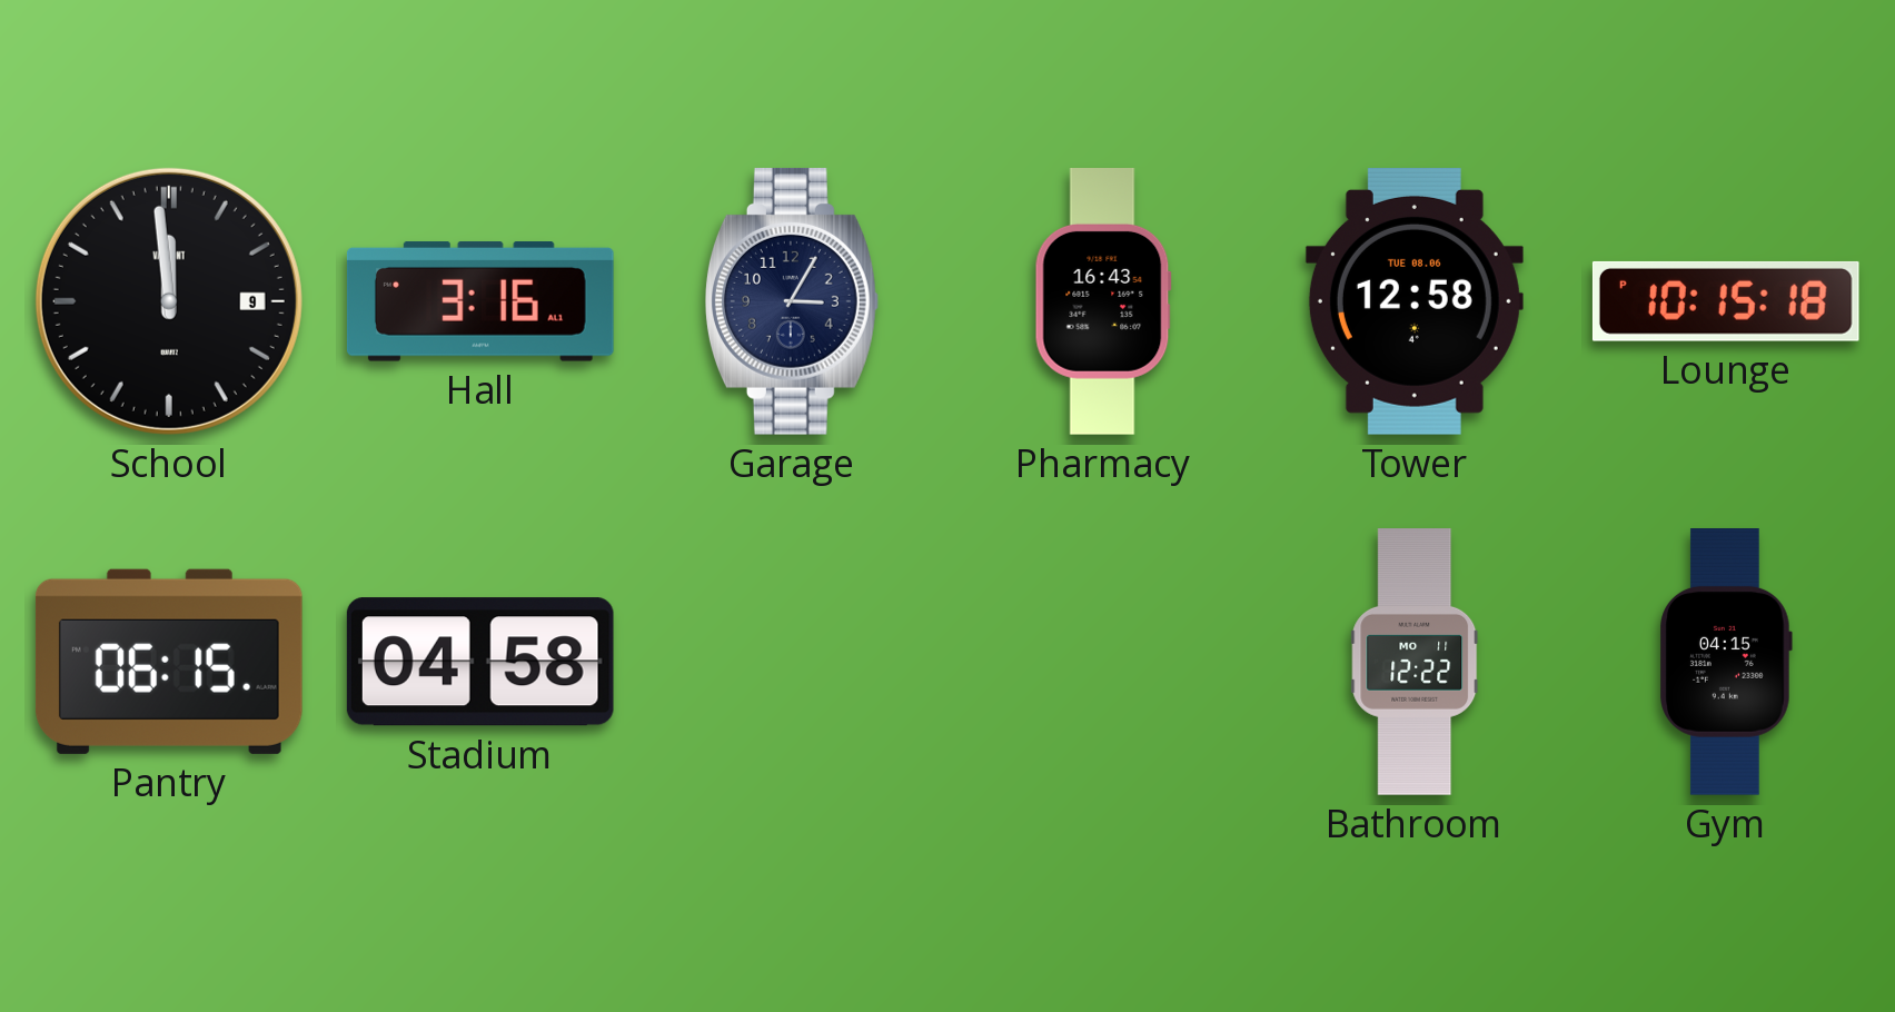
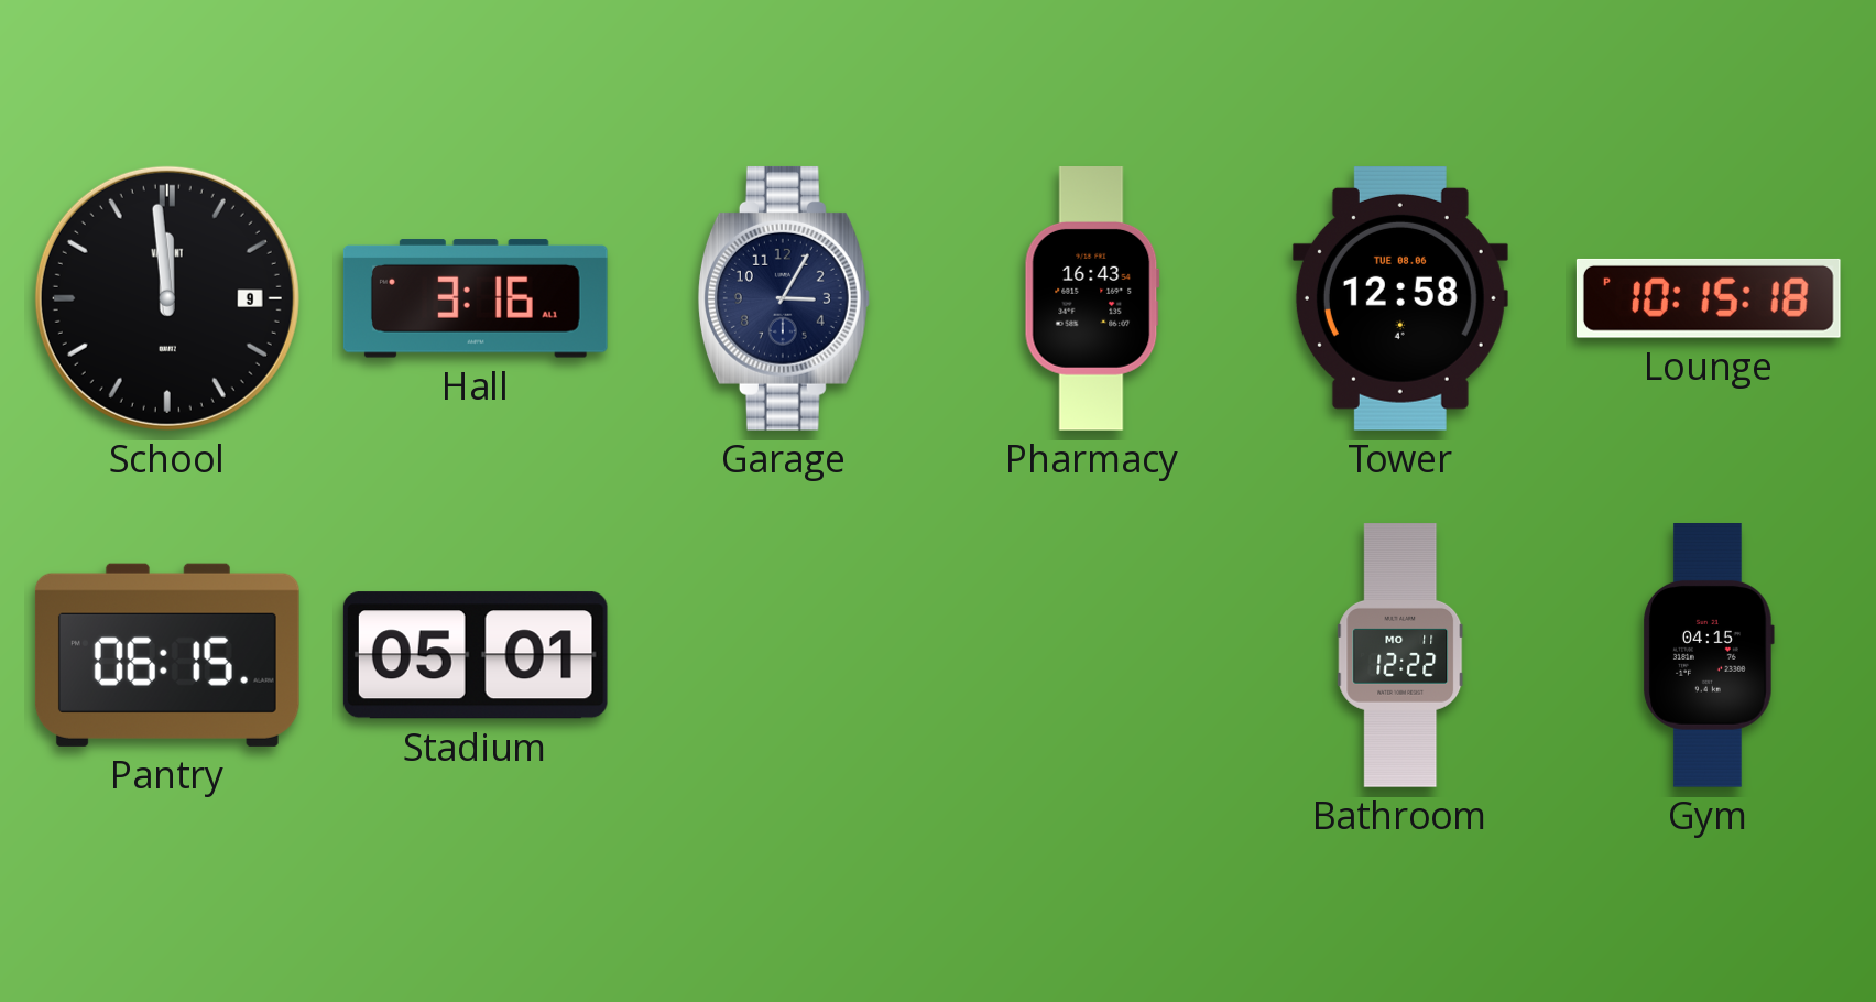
Stadium: 04:58 -> 05:01 (476, 655)
